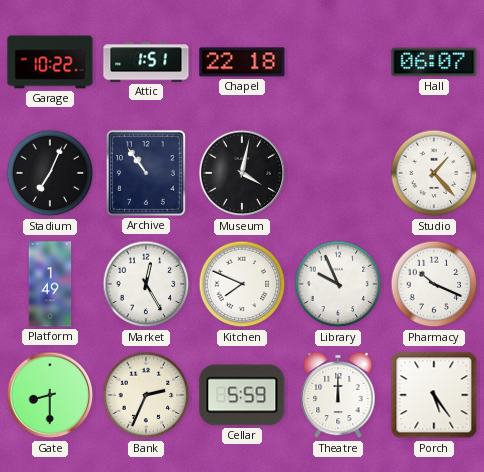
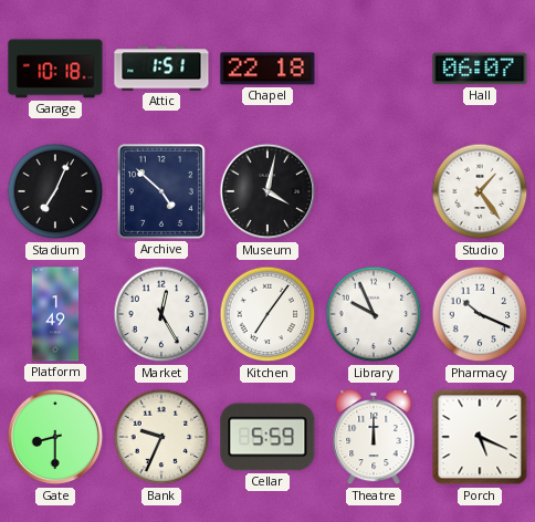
Garage: 10:22 -> 10:18 (55, 69)
Archive: 10:54 -> 4:52 (161, 191)
Studio: 1:23 -> 1:24 (480, 191)
Kitchen: 7:49 -> 7:06 (267, 314)
Bank: 2:34 -> 9:34 (161, 437)
Porch: 5:24 -> 5:19 (480, 437)
